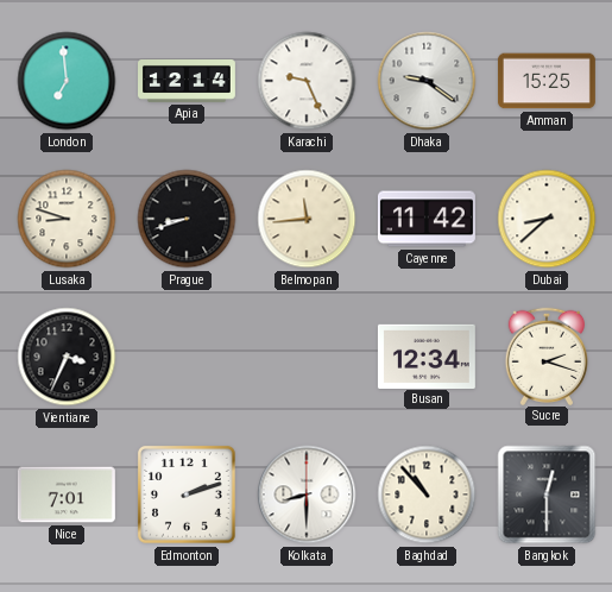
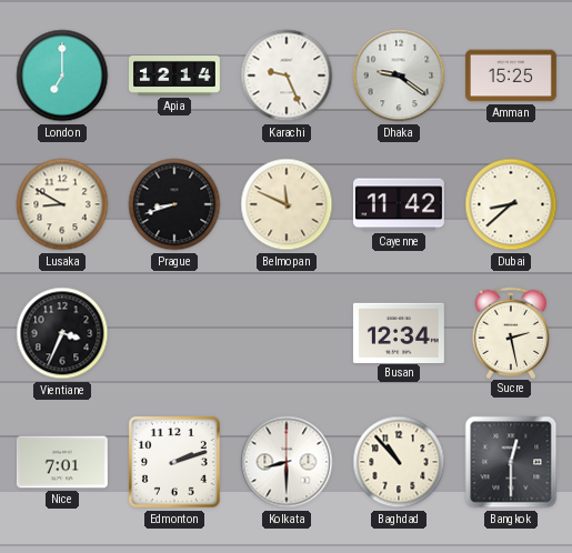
London: 6:59 -> 7:00 (62, 76)
Lusaka: 8:48 -> 8:50 (62, 204)
Belmopan: 11:44 -> 11:49 (287, 204)
Sucre: 2:18 -> 2:28 (510, 332)
